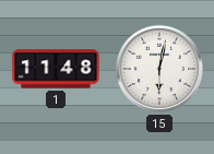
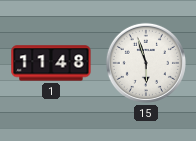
15: 6:02 -> 5:57 (146, 63)
